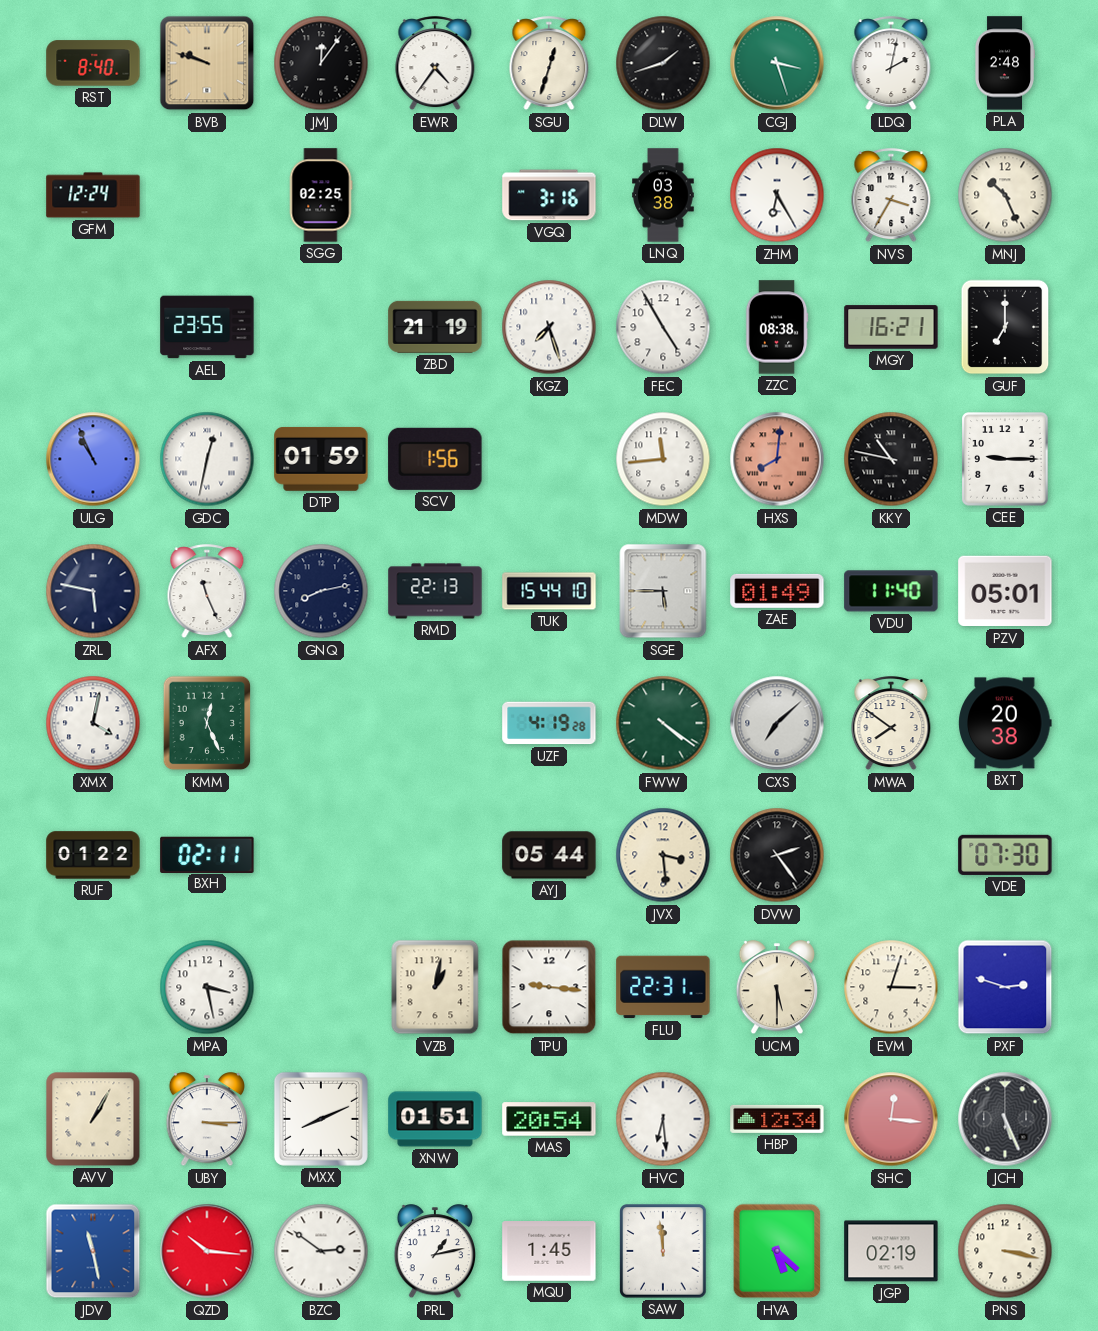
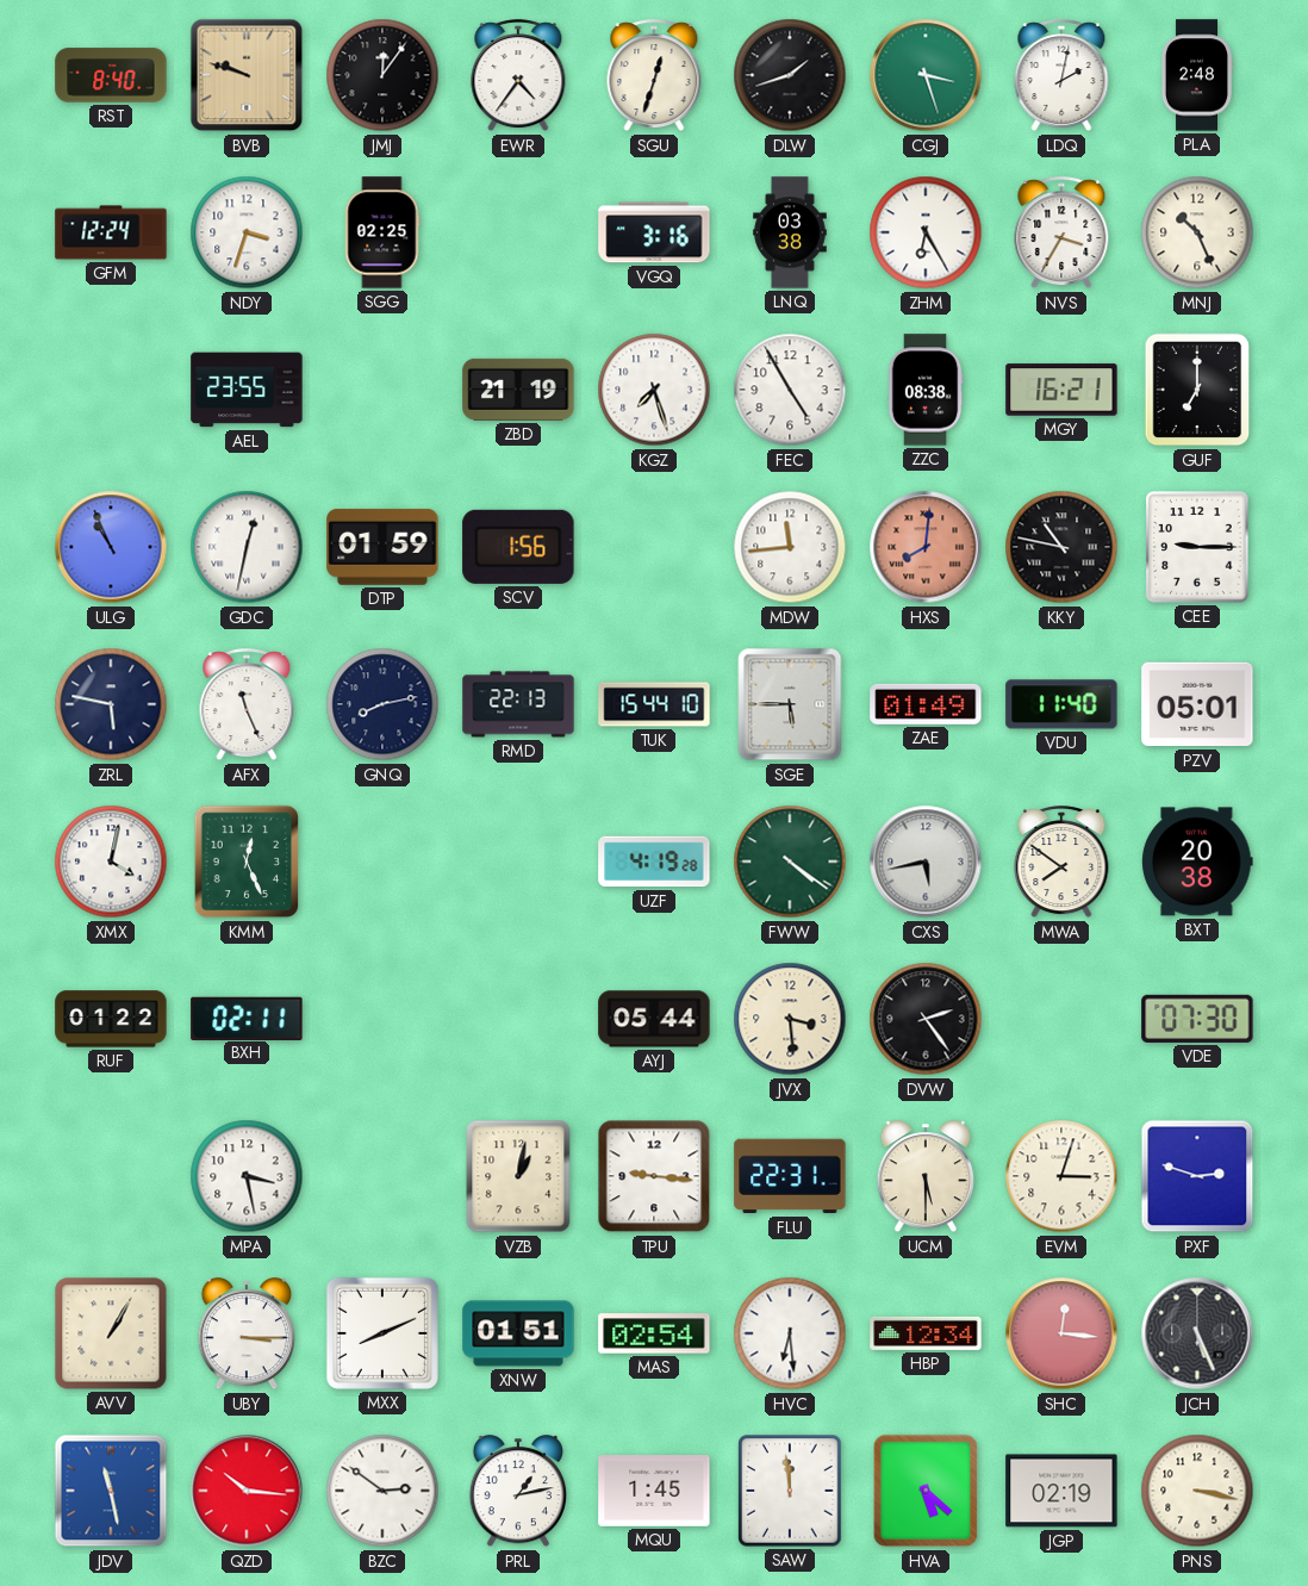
NDY: none -> 3:33 (247, 232)
CXS: 7:08 -> 5:43 (926, 862)
MAS: 20:54 -> 02:54 (654, 1333)
